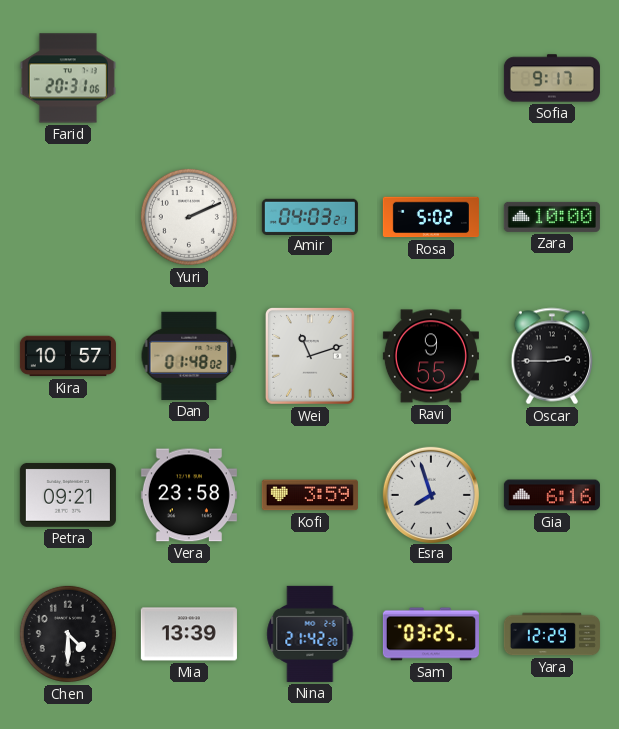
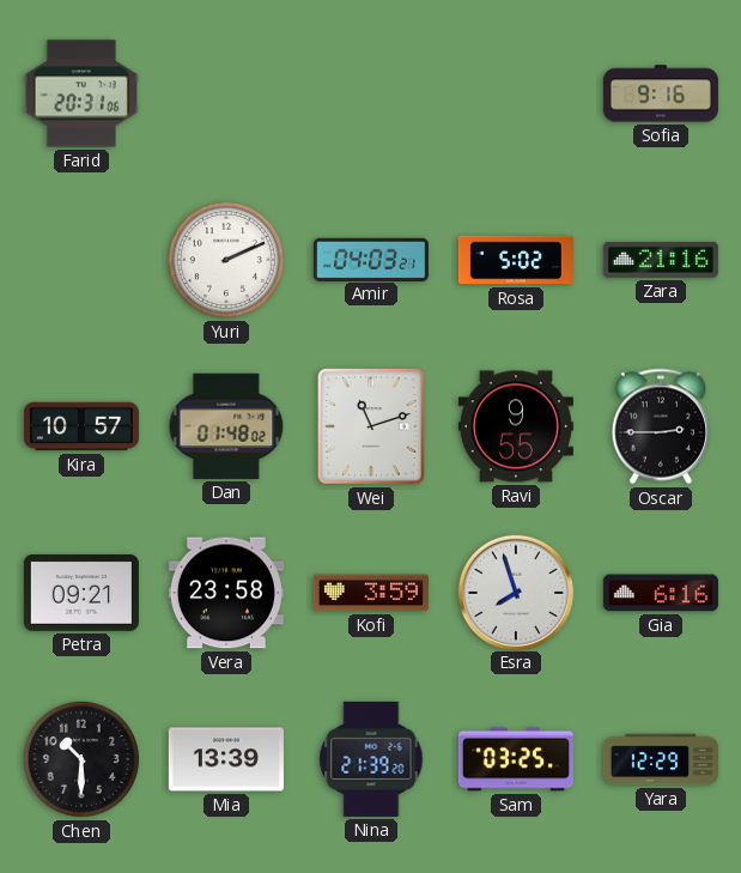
Sofia: 9:17 -> 9:16 (661, 93)
Zara: 10:00 -> 21:16 (661, 260)
Chen: 4:30 -> 10:30 (81, 759)
Nina: 21:42 -> 21:39 (371, 759)
